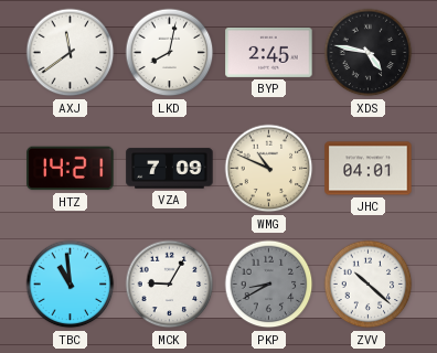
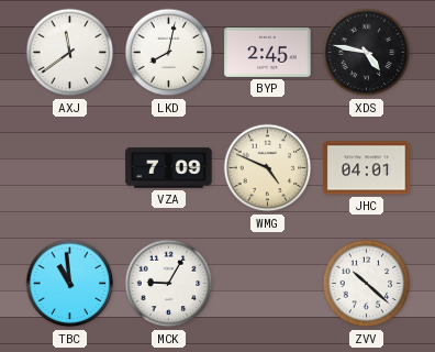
HTZ: 14:21 -> none (71, 169)
WMG: 10:49 -> 4:49 (268, 168)
PKP: 8:40 -> none (269, 285)
